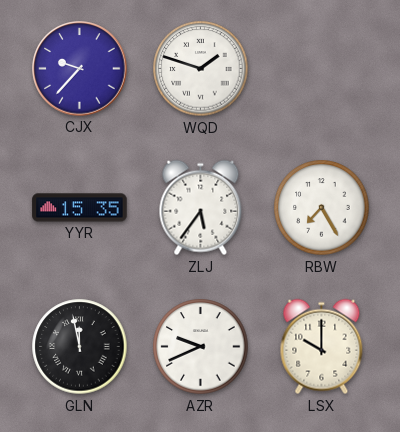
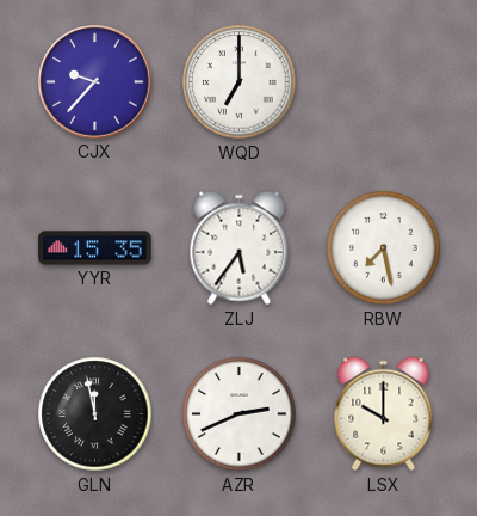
WQD: 1:48 -> 7:00 (240, 82)
RBW: 7:25 -> 7:28 (384, 248)
AZR: 9:41 -> 2:41 (240, 414)
